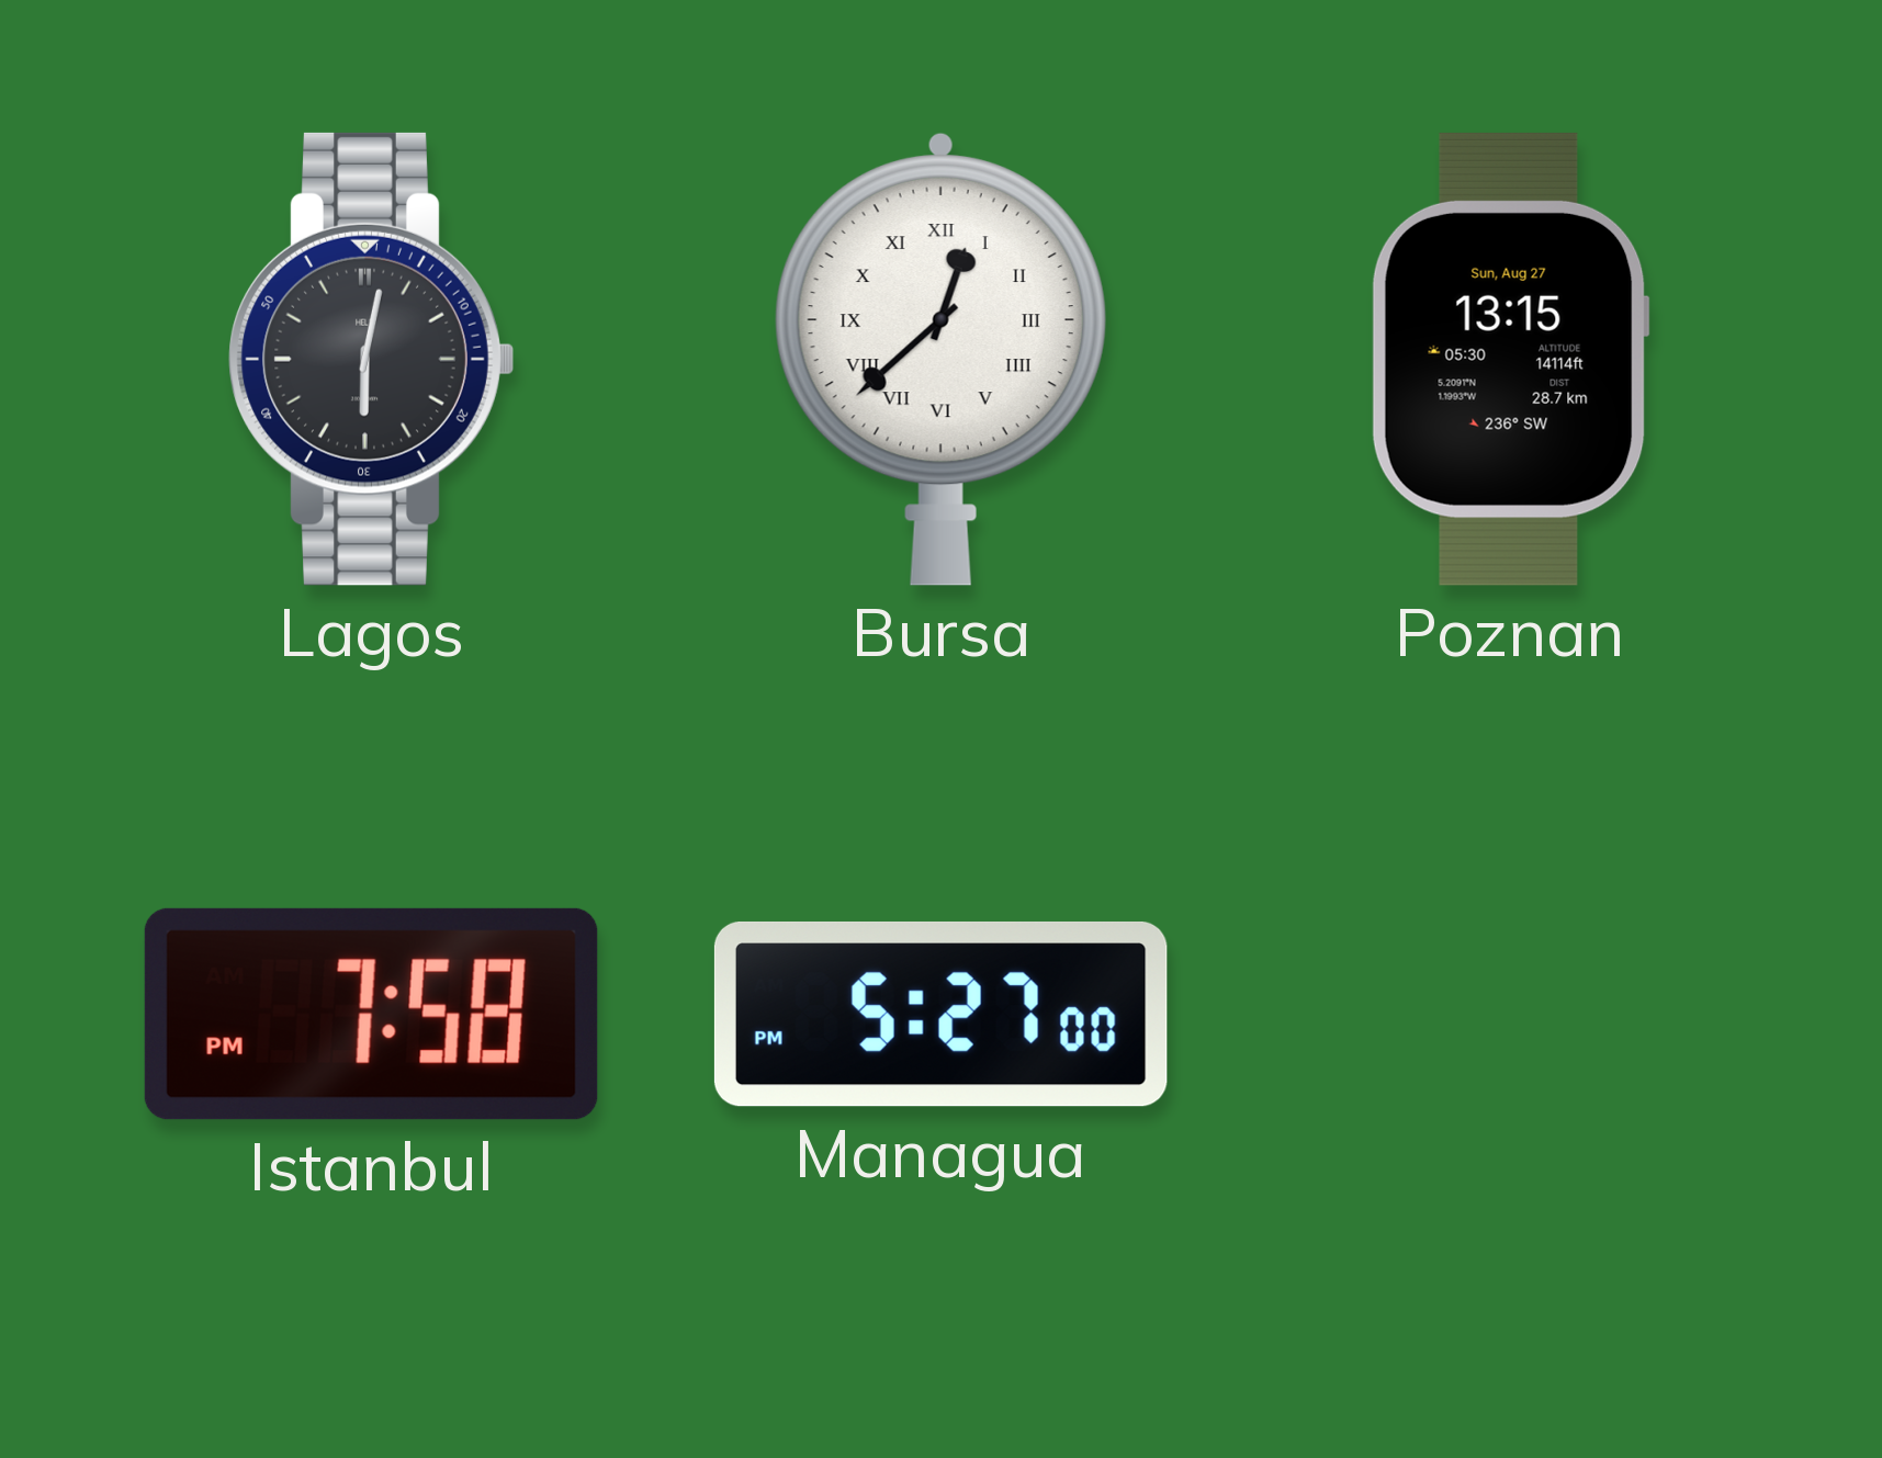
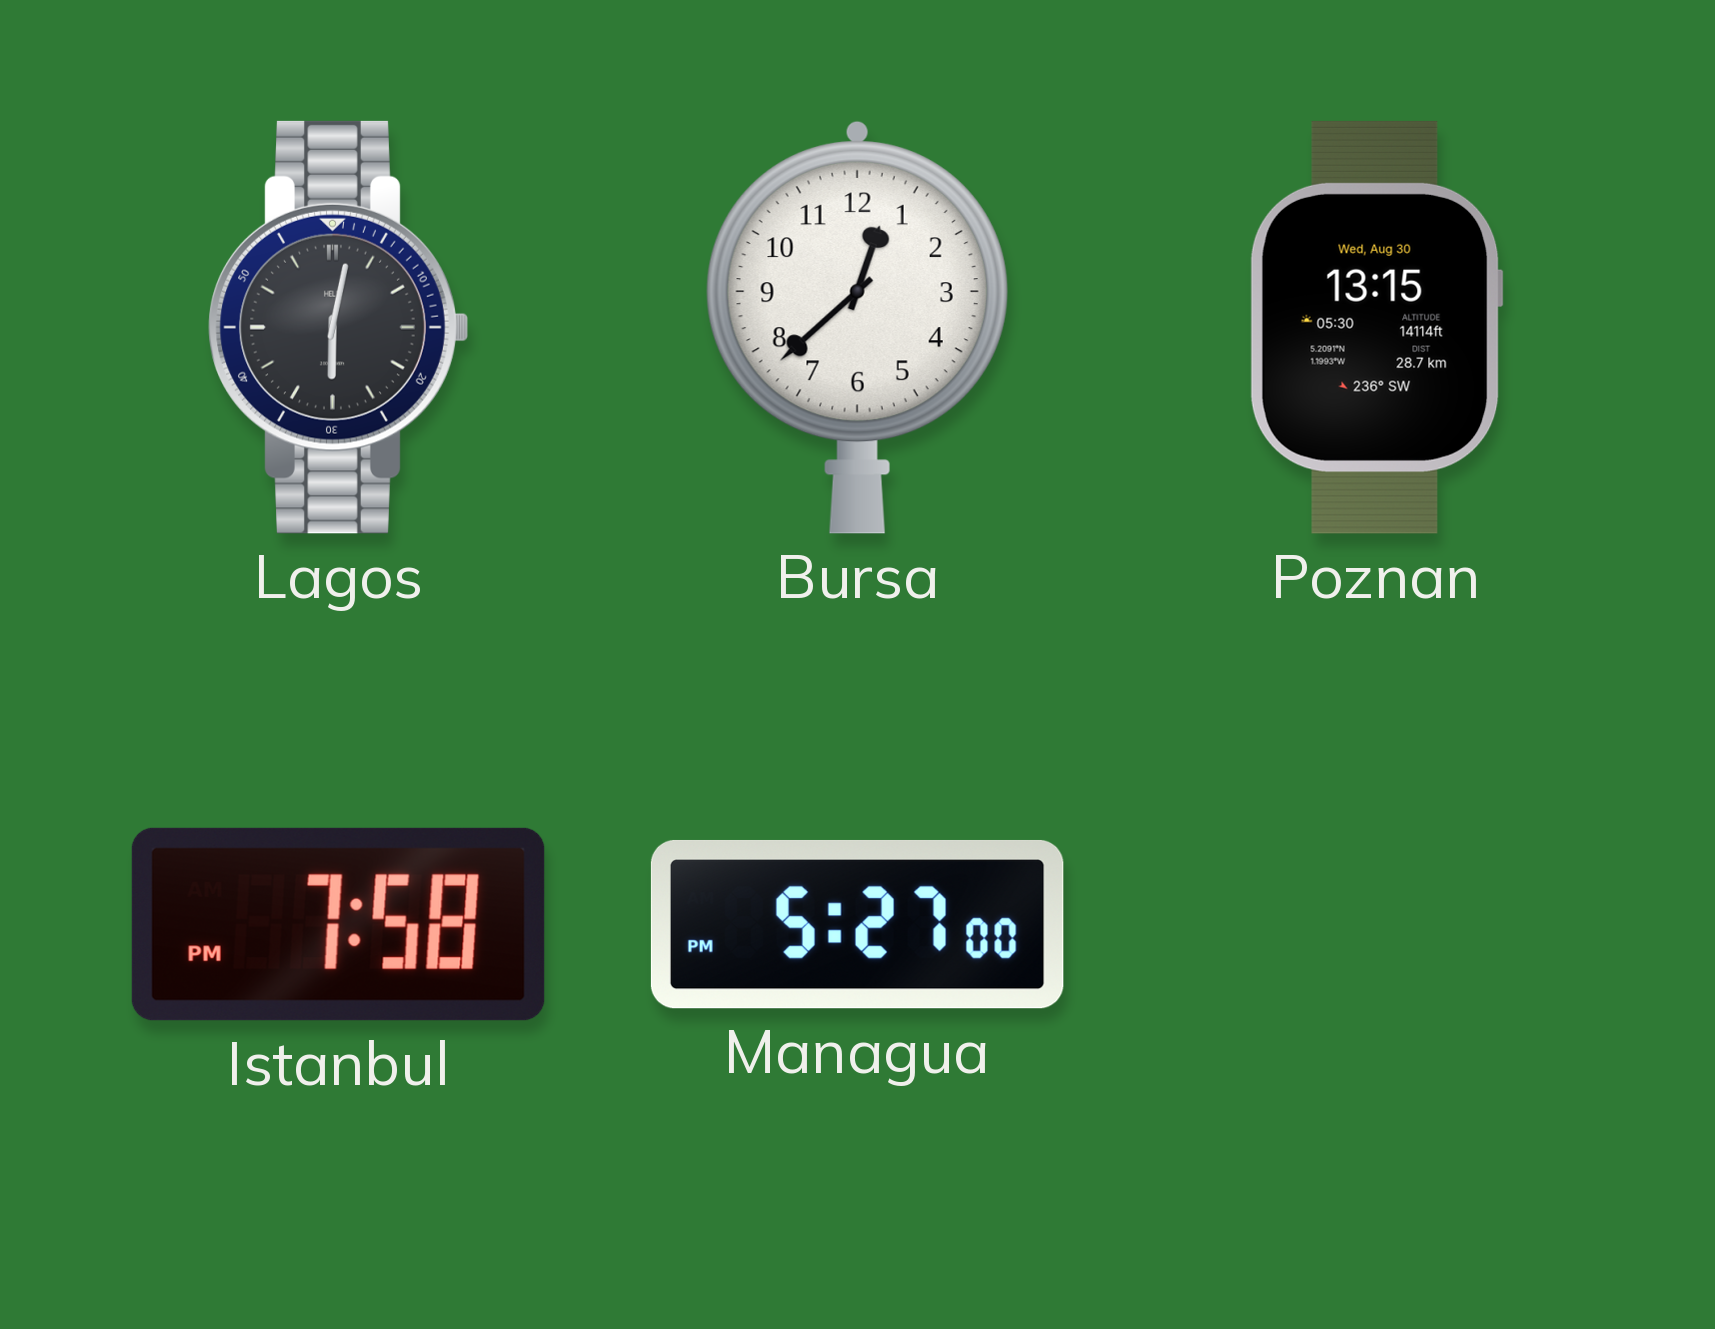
Bursa numerals: Roman -> Arabic (857, 327)
Poznan date: Sun, Aug 27 -> Wed, Aug 30 (1376, 327)
